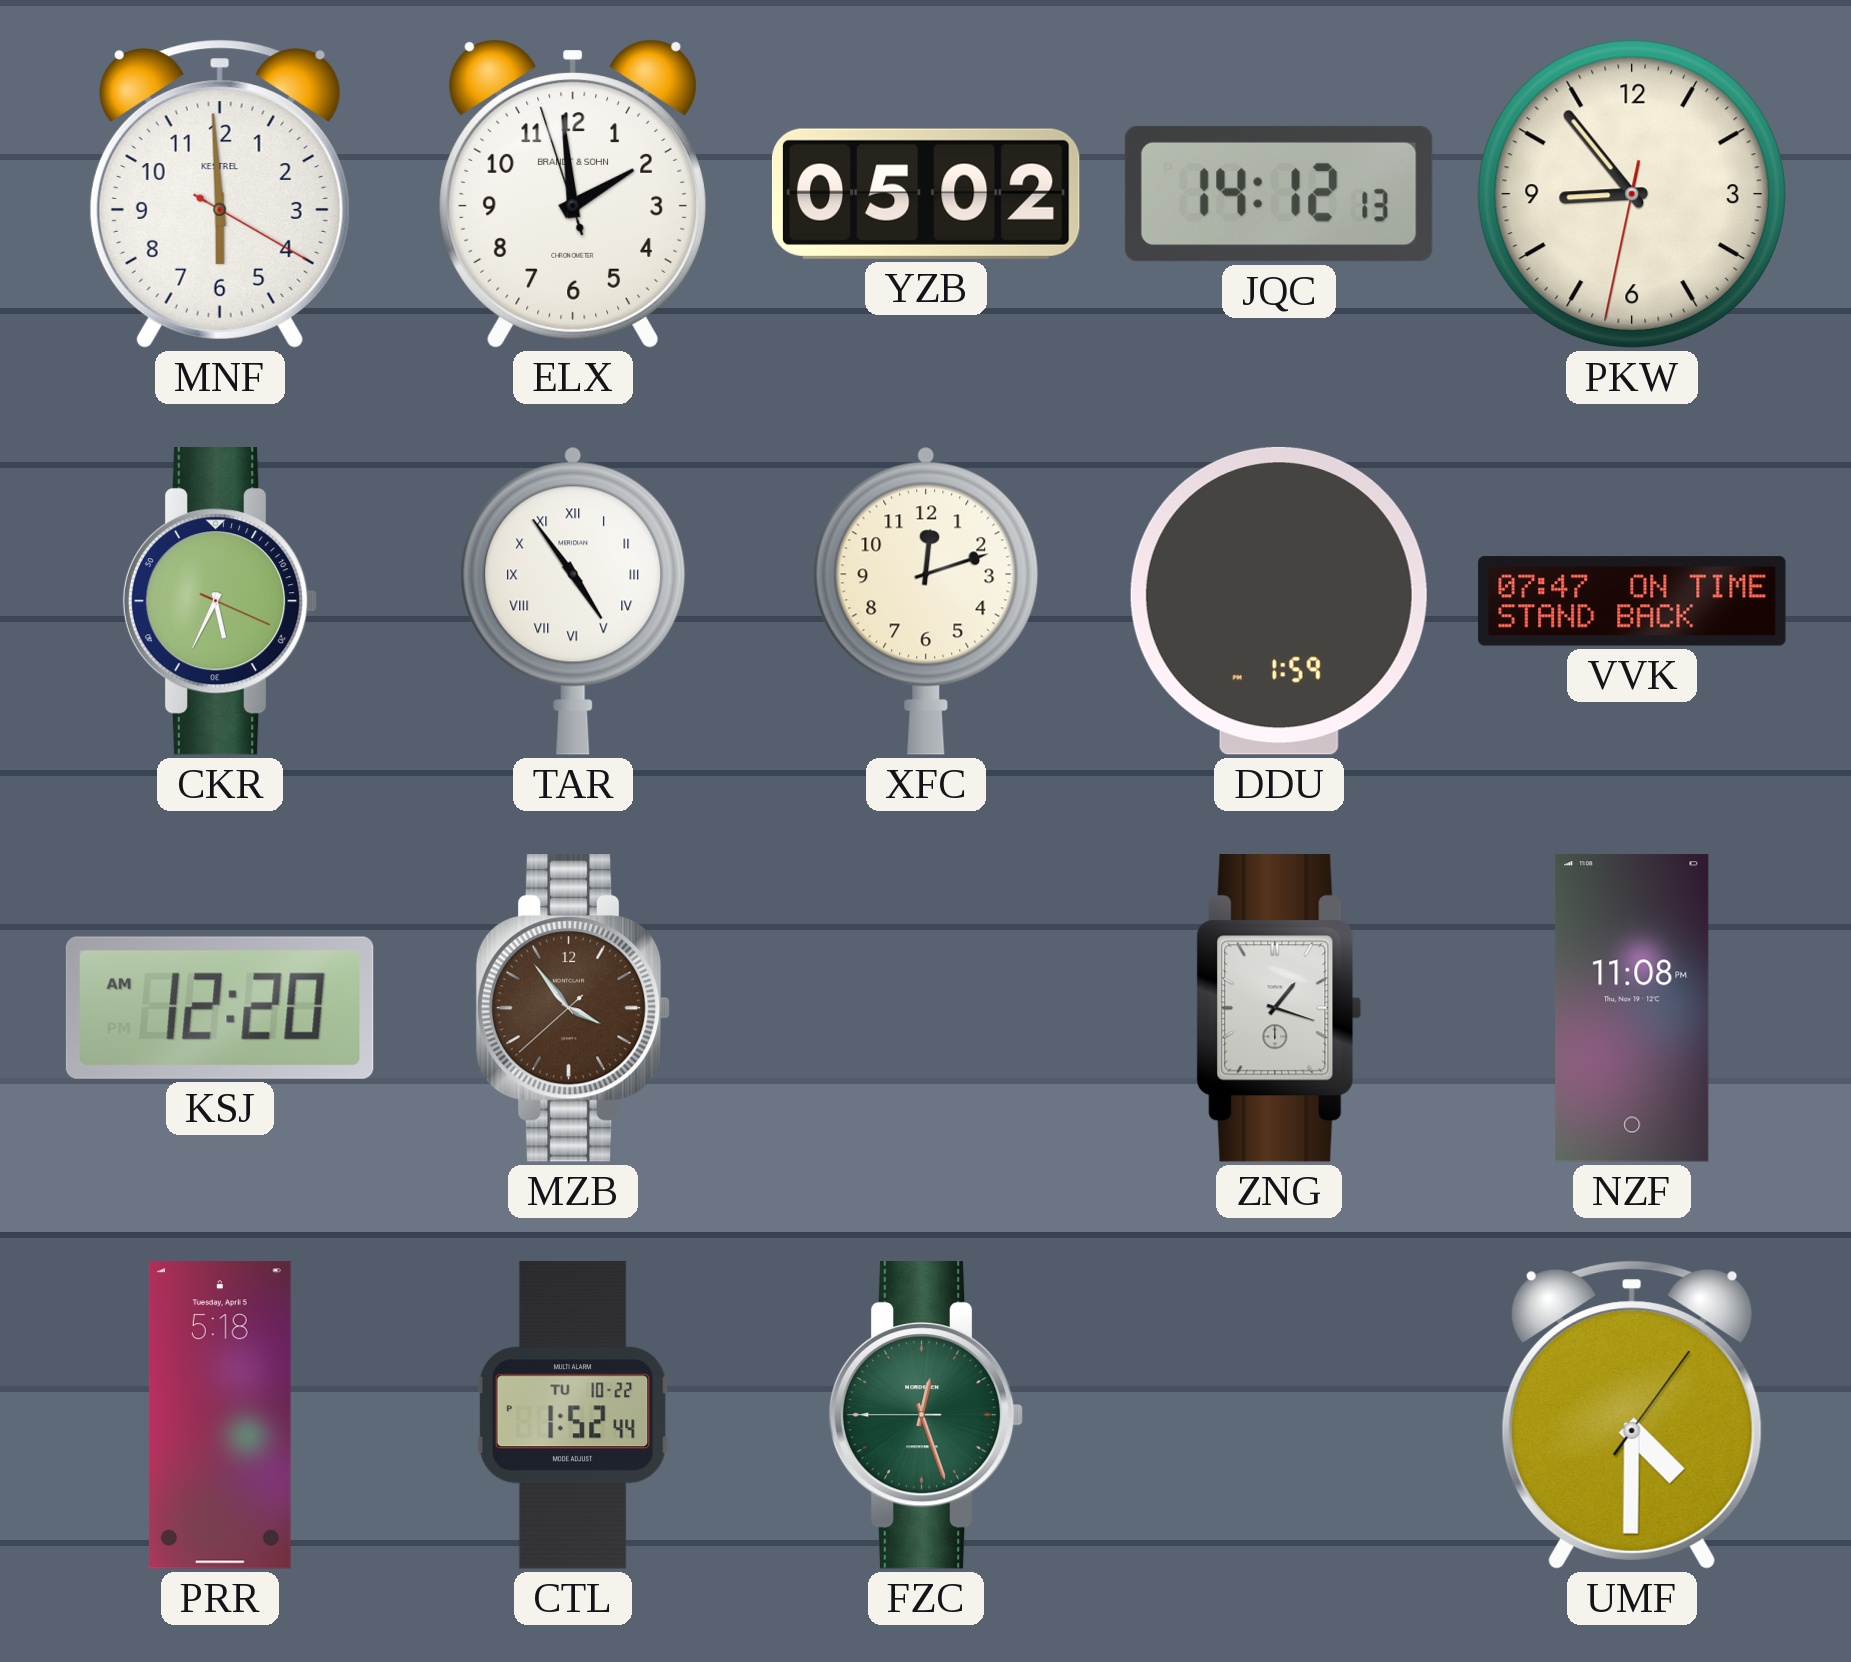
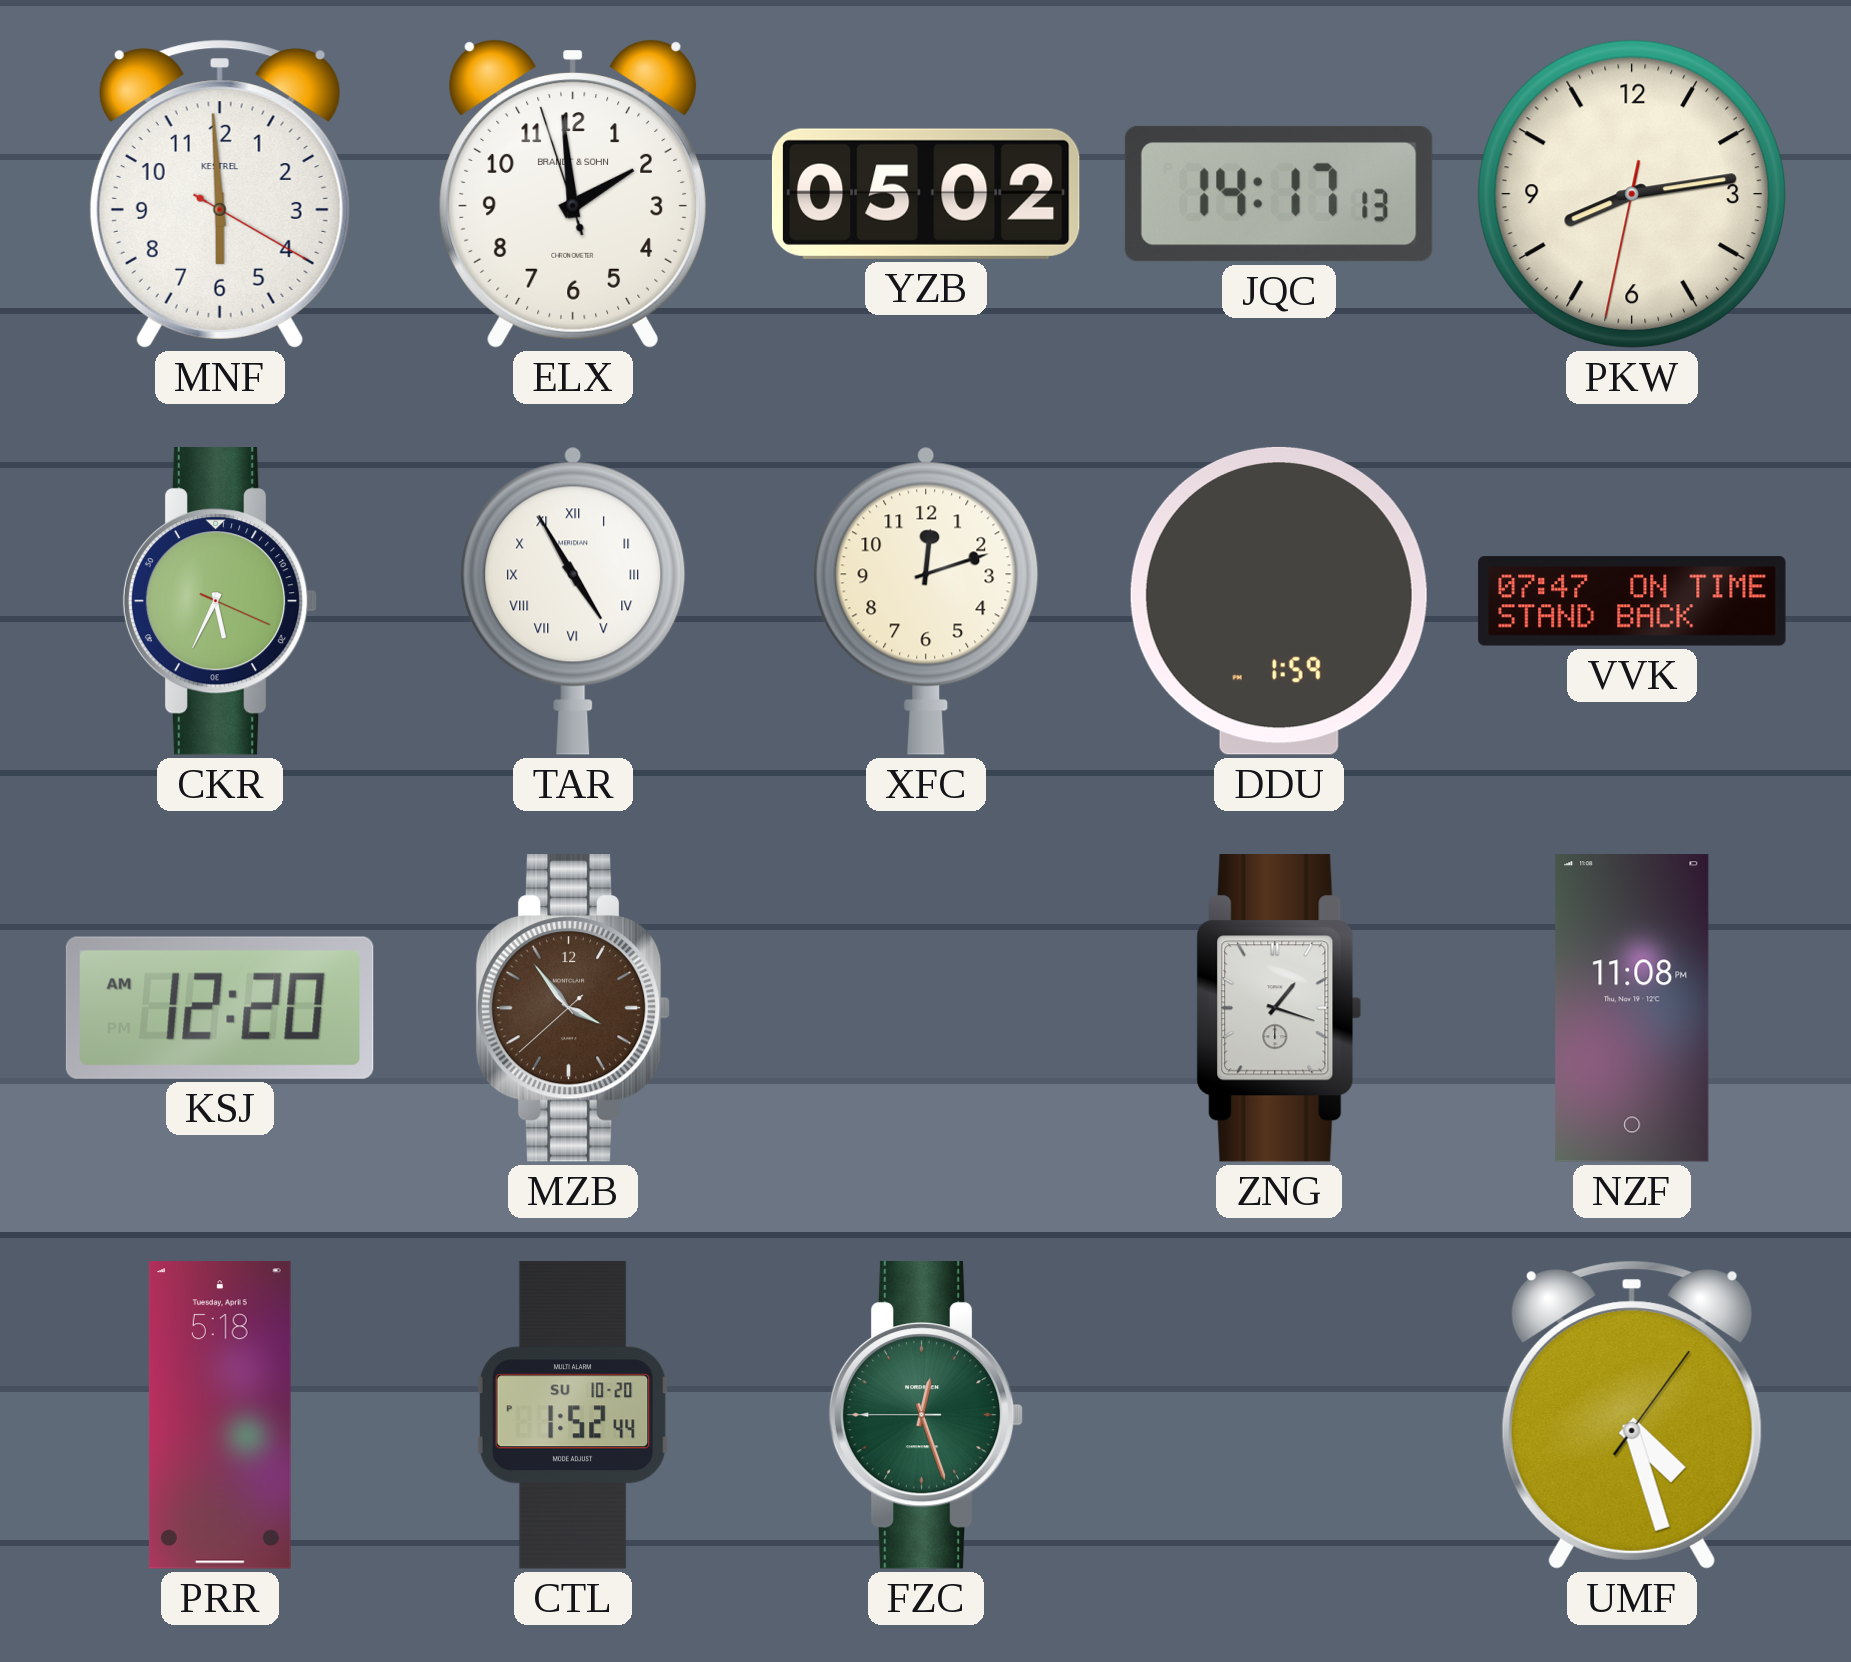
JQC: 14:12 -> 14:17 (1279, 194)
PKW: 8:53 -> 8:13 (1632, 194)
TAR: 4:54 -> 4:55 (573, 601)
CTL date: TU 10-22 -> SU 10-20 (573, 1415)
UMF: 4:30 -> 4:27 (1632, 1415)
